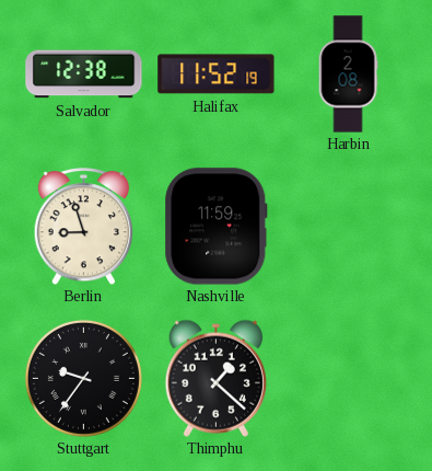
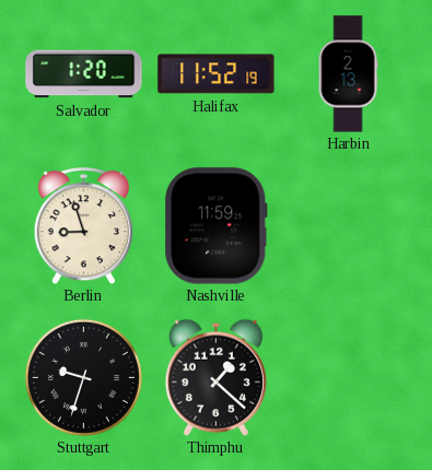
Salvador: 12:38 -> 1:20 (84, 74)
Harbin: 2:08 -> 2:13 (348, 74)
Stuttgart: 9:36 -> 9:33 (83, 377)
